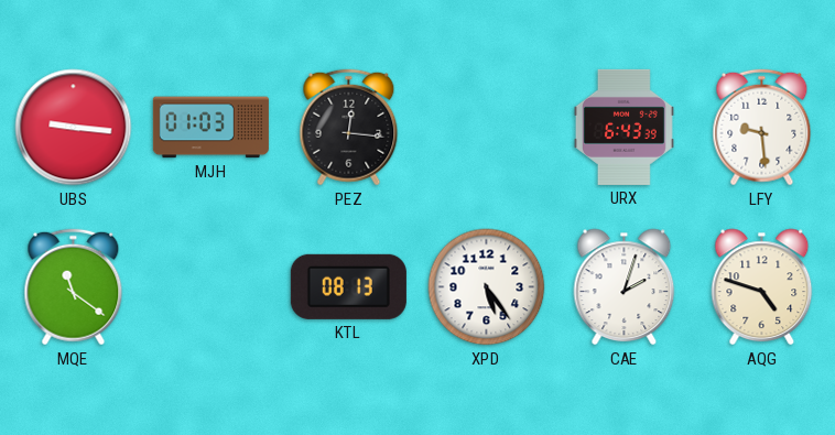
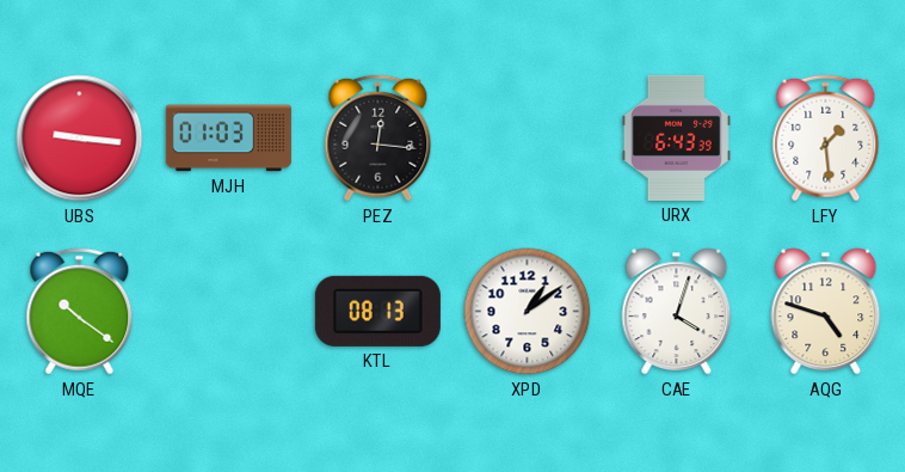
LFY: 9:29 -> 1:29 (826, 139)
MQE: 11:21 -> 10:21 (80, 312)
XPD: 5:24 -> 1:09 (528, 312)
CAE: 2:03 -> 4:03 (677, 312)
